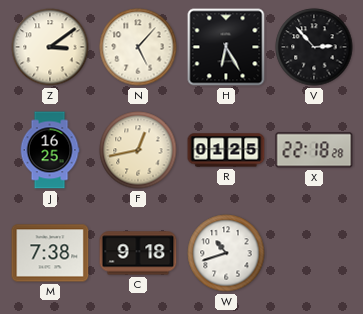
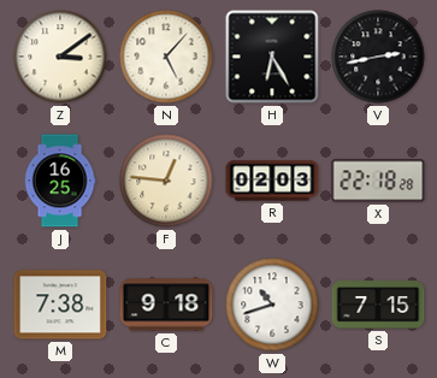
V: 2:53 -> 2:43 (378, 57)
F: 12:43 -> 12:46 (166, 181)
R: 01:25 -> 02:03 (272, 181)
S: none -> 7:15 (378, 305)
